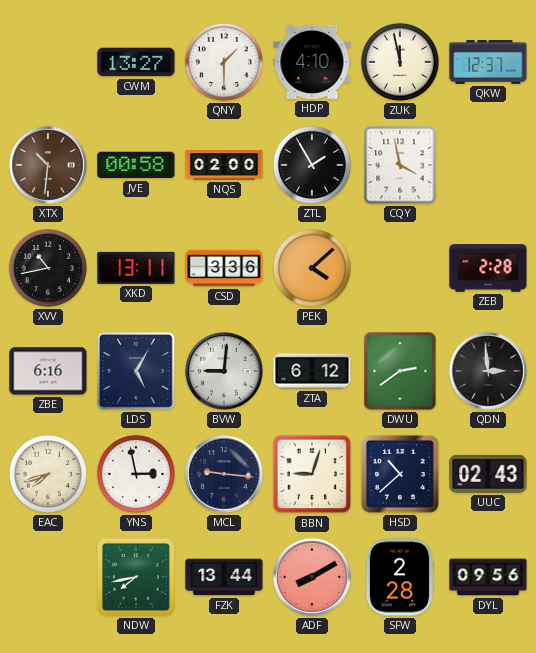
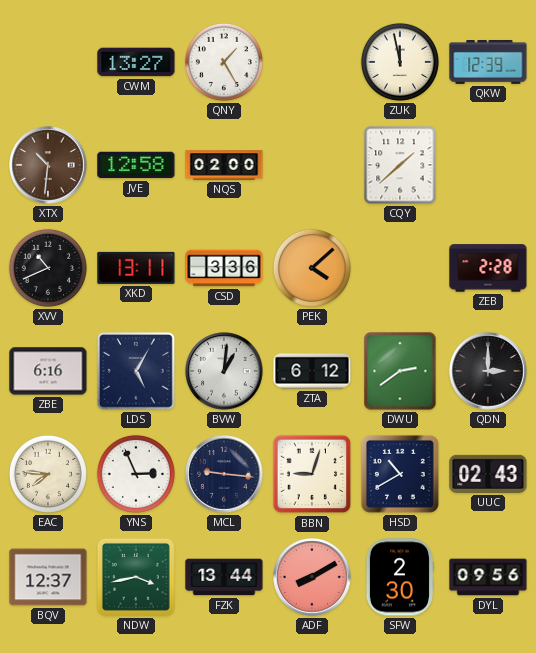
QNY: 1:30 -> 1:25 (224, 62)
HDP: 4:10 -> none (312, 62)
QKW: 12:37 -> 12:39 (488, 63)
JVE: 00:58 -> 12:58 (136, 165)
ZTL: 1:55 -> none (312, 165)
CQY: 3:58 -> 1:38 (400, 165)
XVV: 10:43 -> 10:41 (48, 268)
BVW: 9:01 -> 1:01 (224, 371)
QDN: 2:59 -> 3:00 (488, 371)
EAC: 7:42 -> 7:46 (48, 474)
YNS: 2:58 -> 2:56 (136, 474)
HSD: 10:38 -> 10:40 (400, 474)
BQV: none -> 12:37 (48, 577)
NDW: 7:43 -> 3:43 (136, 577)
SFW: 2:28 -> 2:30 (399, 577)
